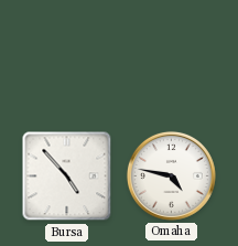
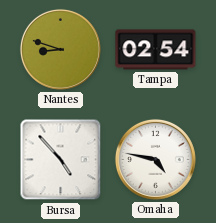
Nantes: none -> 8:48 (60, 49)
Tampa: none -> 02:54 (156, 50)
